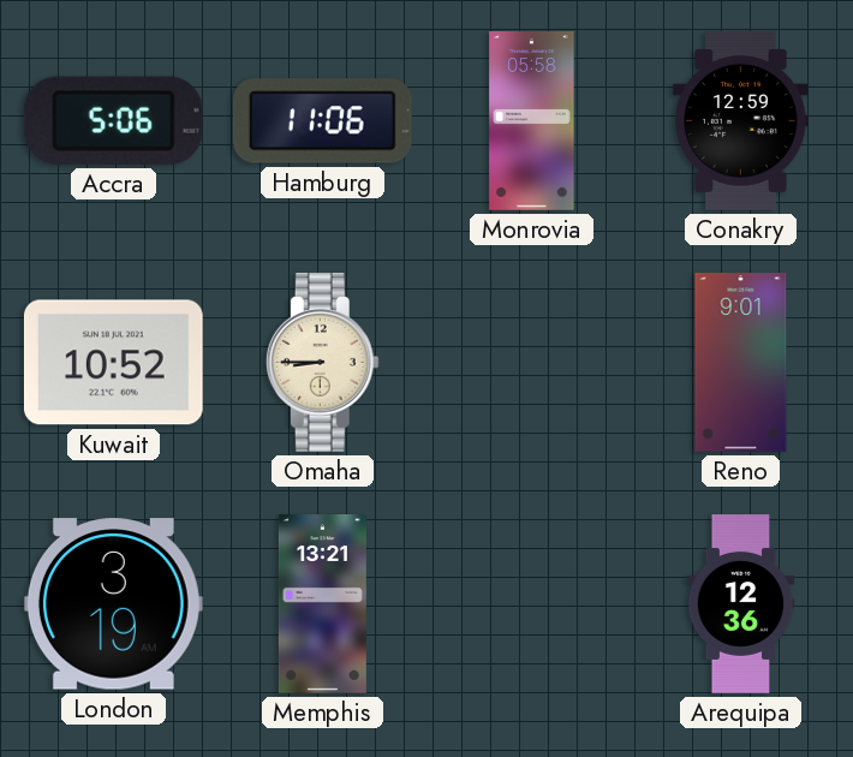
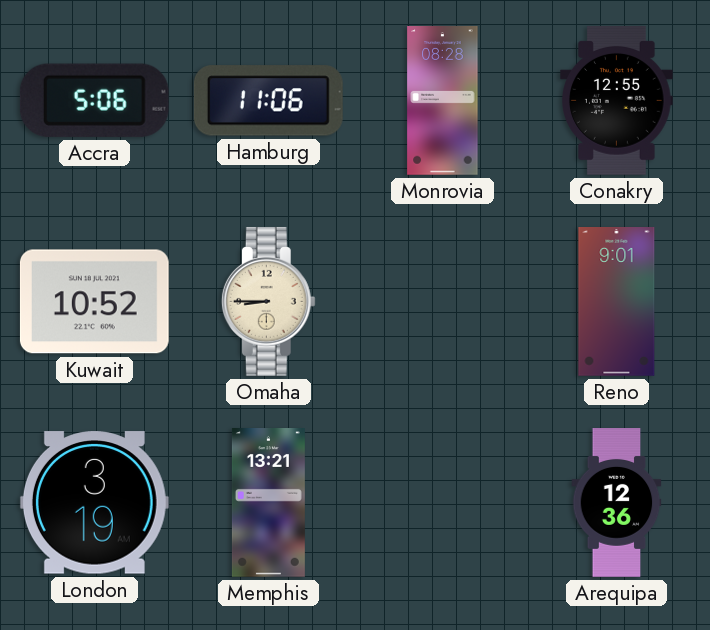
Monrovia: 05:58 -> 08:28 (443, 101)
Conakry: 12:59 -> 12:55 (617, 100)
